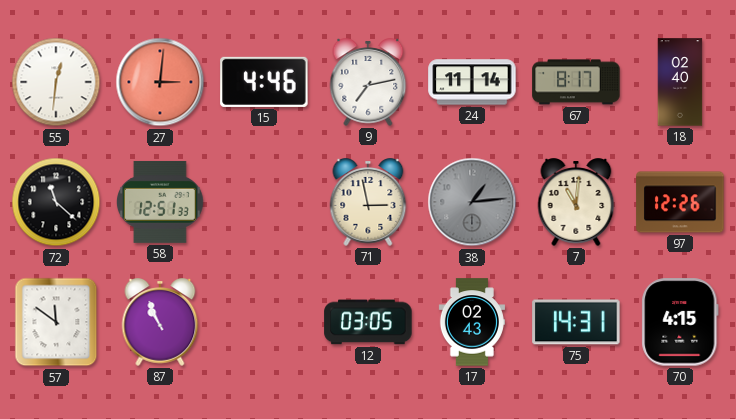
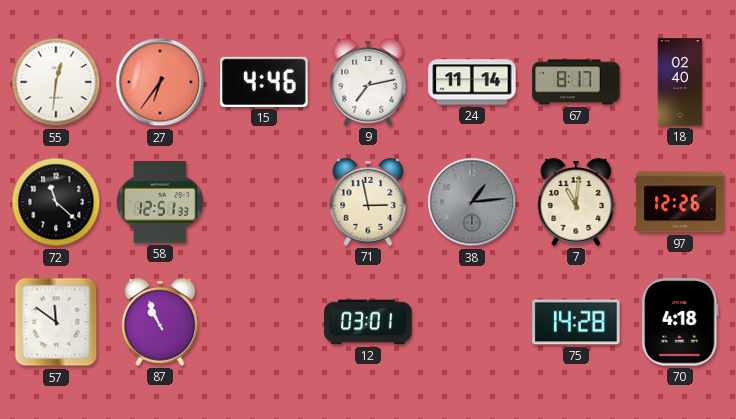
27: 3:01 -> 6:36 (160, 82)
12: 03:05 -> 03:01 (368, 322)
17: 02:43 -> none (472, 322)
75: 14:31 -> 14:28 (576, 322)
70: 4:15 -> 4:18 (680, 322)
